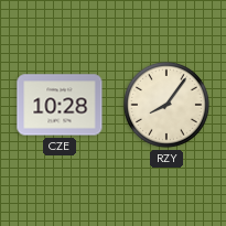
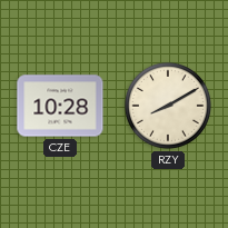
RZY: 8:06 -> 8:10 (168, 106)
